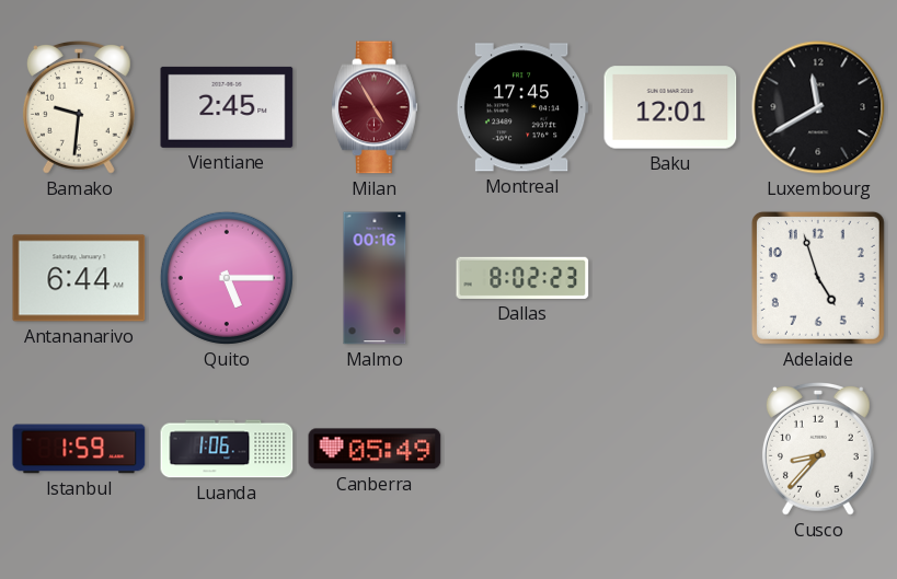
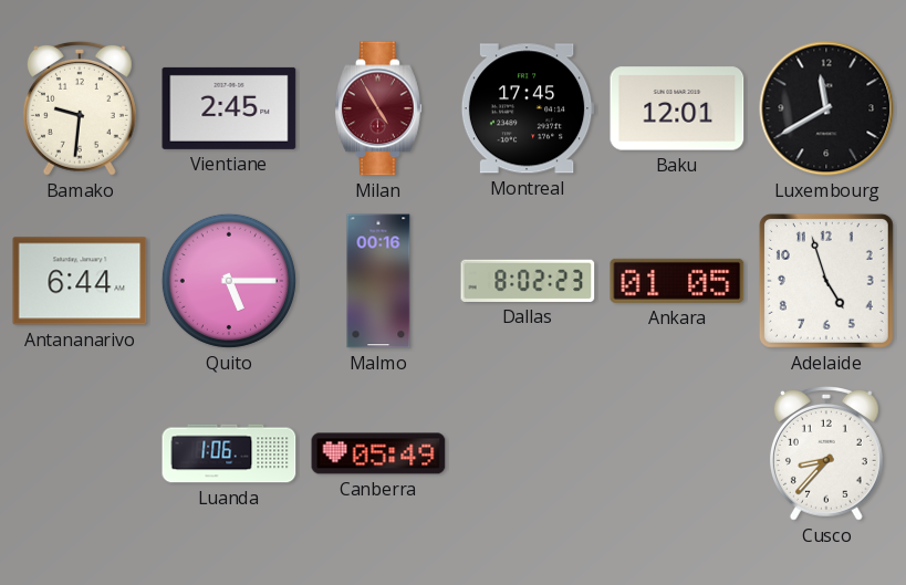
Ankara: none -> 01:05 (677, 281)
Istanbul: 1:59 -> none (79, 449)
